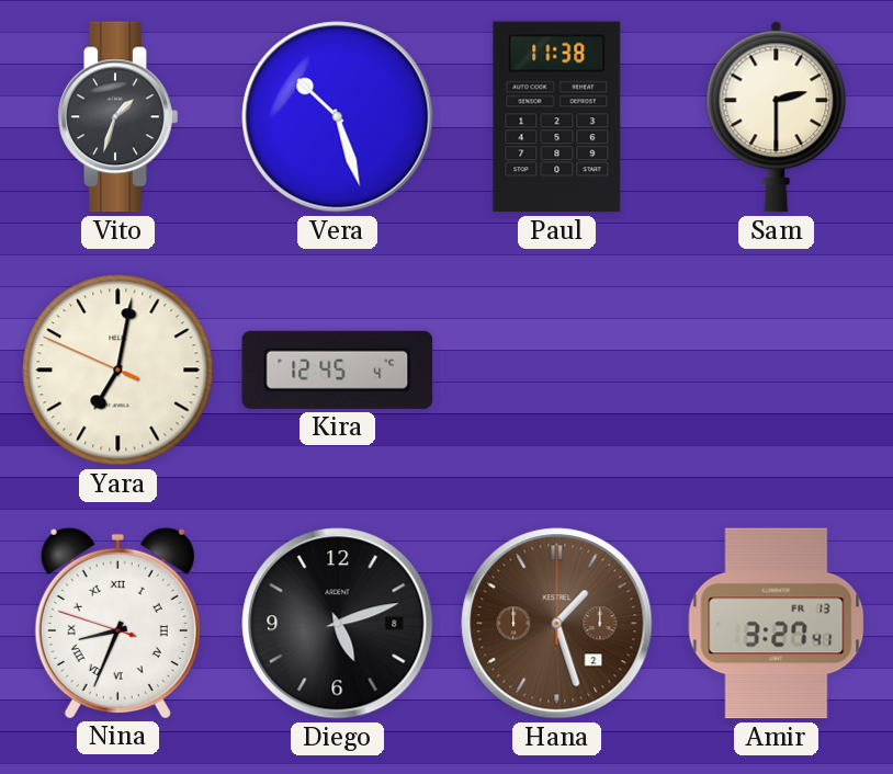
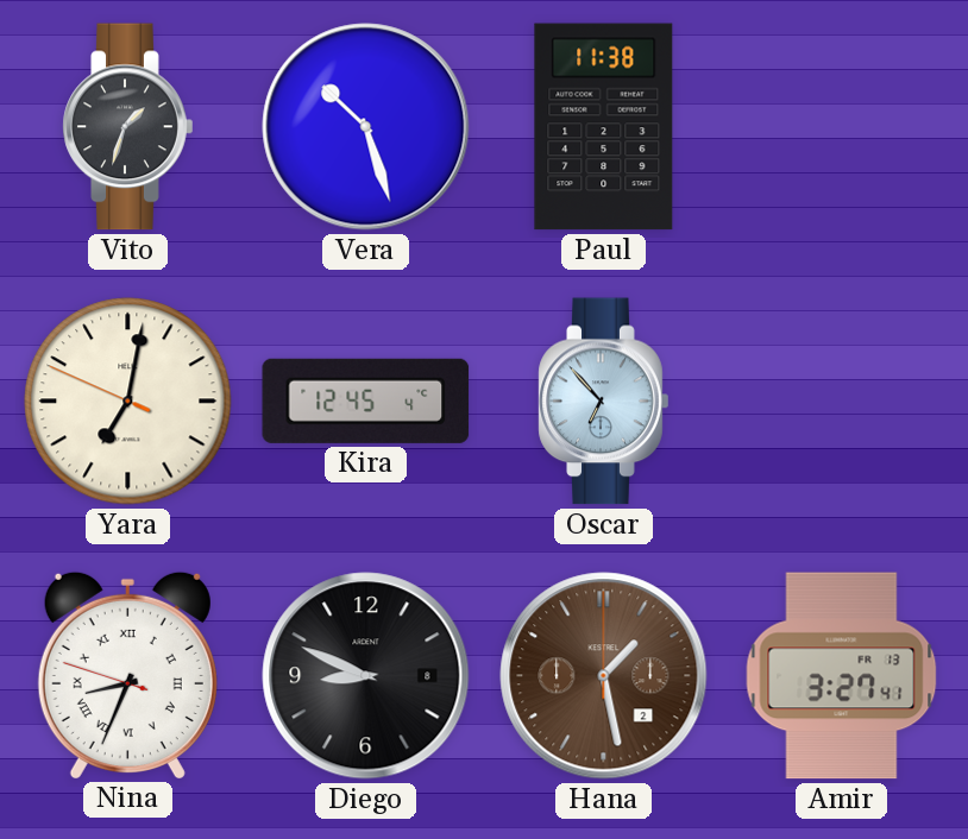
Sam: 2:30 -> none (777, 117)
Oscar: none -> 6:53 (604, 402)
Diego: 5:12 -> 8:49 (366, 676)
Hana: 1:27 -> 1:28 (604, 676)
